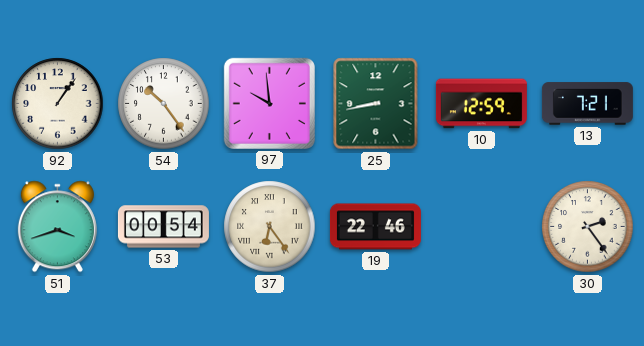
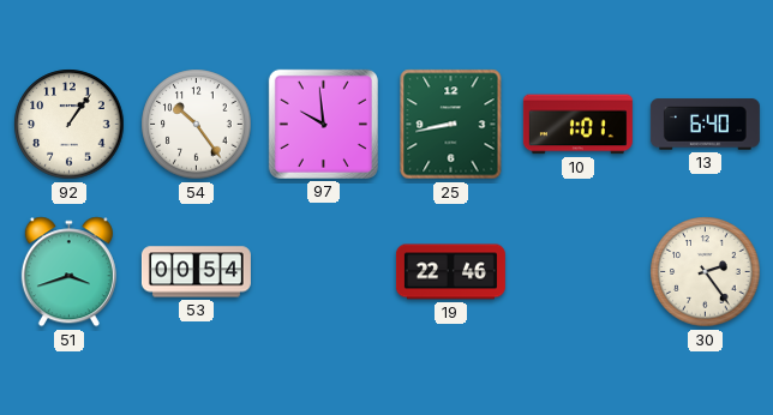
10: 12:59 -> 1:01 (577, 125)
13: 7:21 -> 6:40 (705, 125)
37: 6:24 -> none (270, 227)
